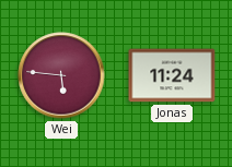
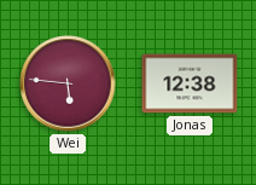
Jonas: 11:24 -> 12:38 (190, 83)
